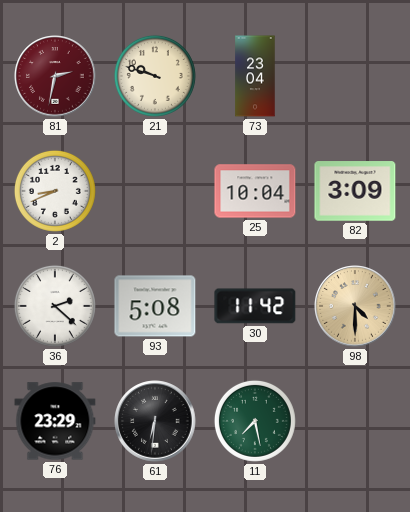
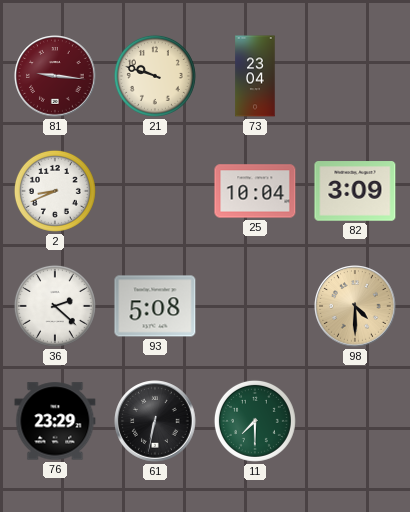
81: 2:32 -> 9:16 (55, 76)
30: 11:42 -> none (255, 306)
61: 6:31 -> 6:32 (155, 421)
11: 7:28 -> 7:30 (255, 421)
